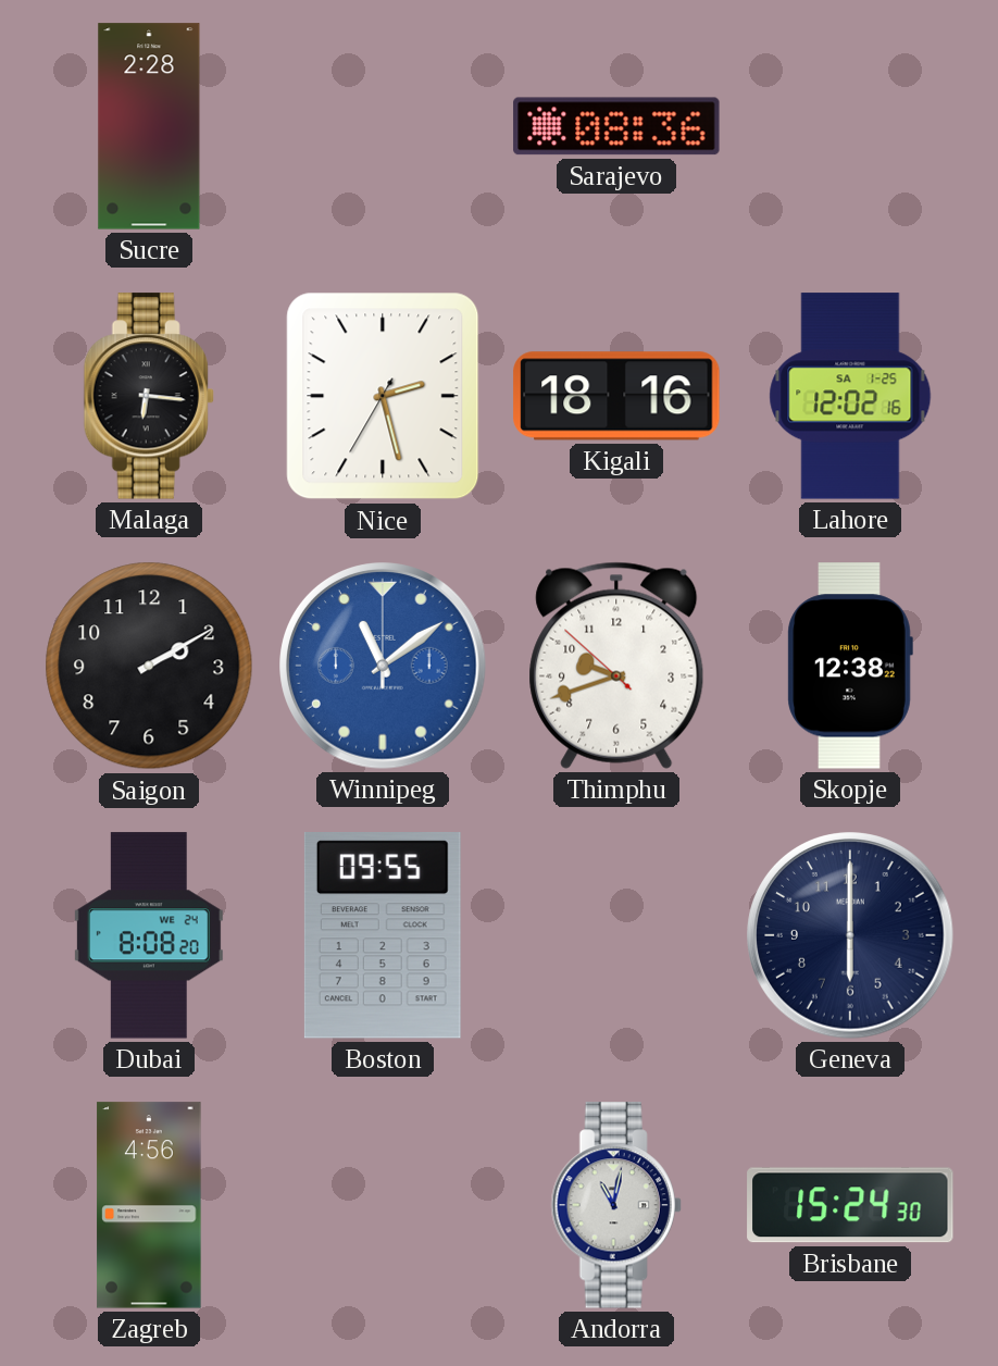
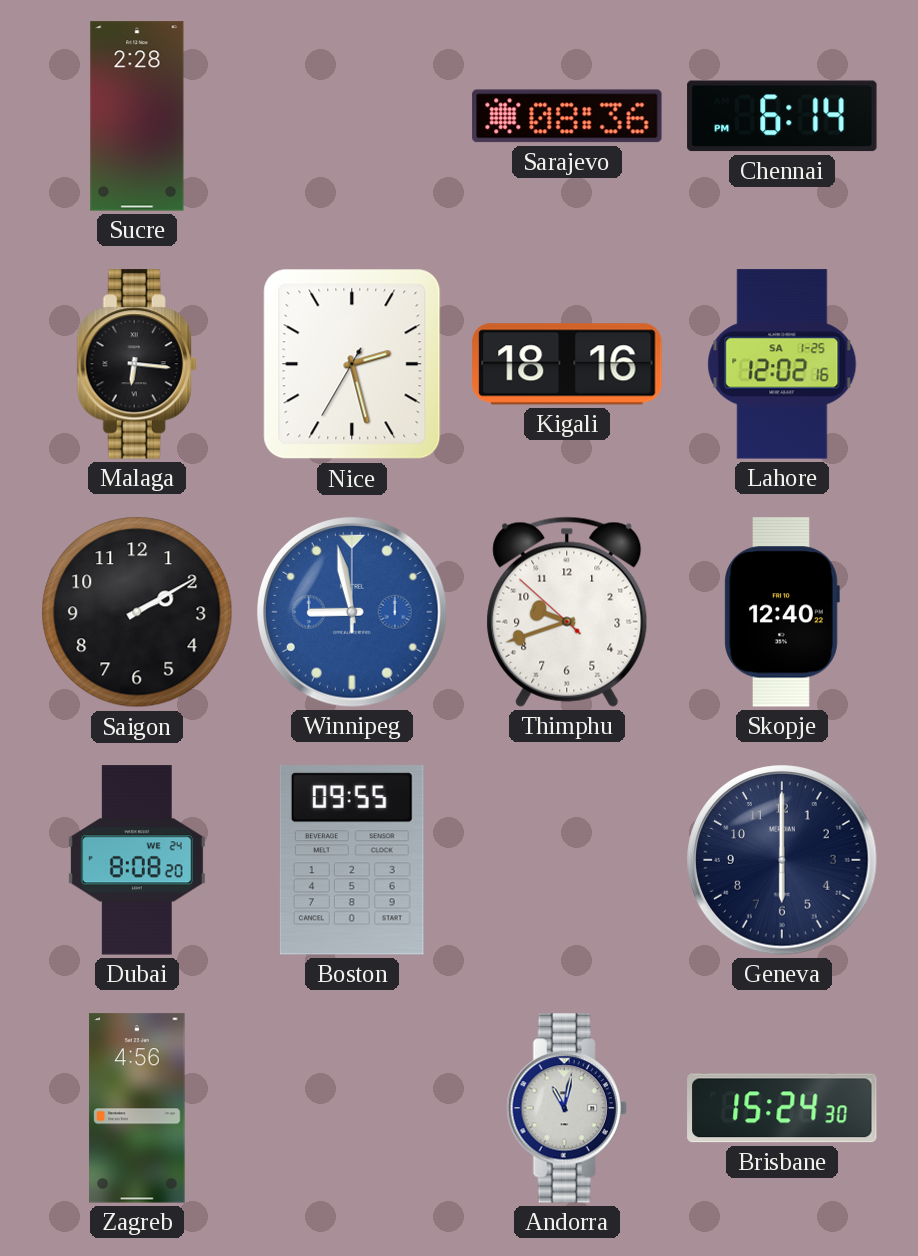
Chennai: none -> 6:14 (782, 116)
Winnipeg: 11:09 -> 8:58 (352, 612)
Skopje: 12:38 -> 12:40 (782, 612)
